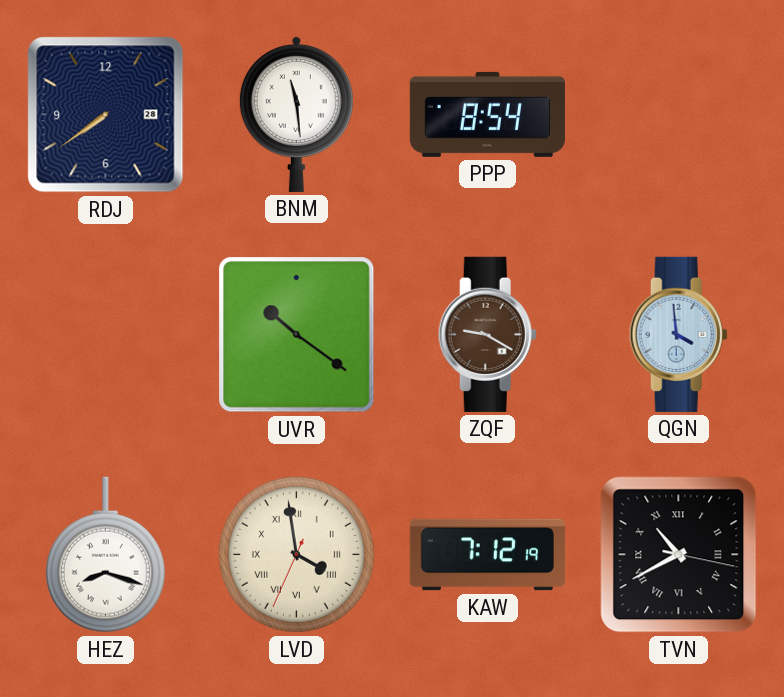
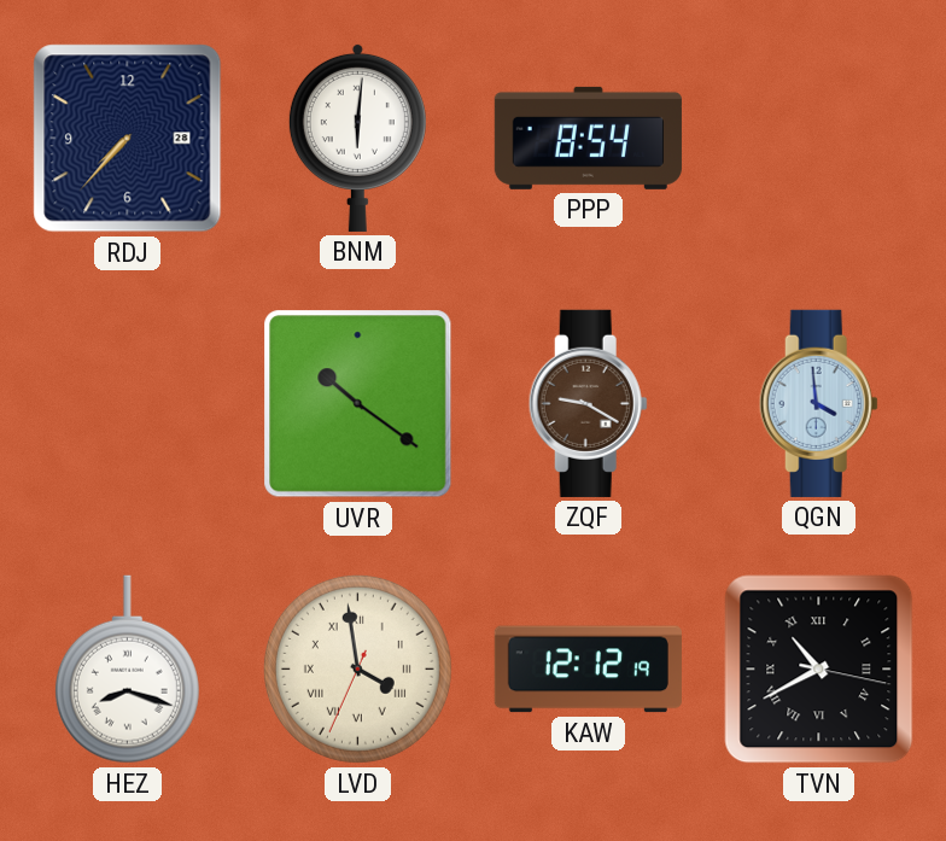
RDJ: 7:39 -> 7:37 (128, 139)
BNM: 11:29 -> 6:01 (357, 138)
KAW: 7:12 -> 12:12 (588, 670)
